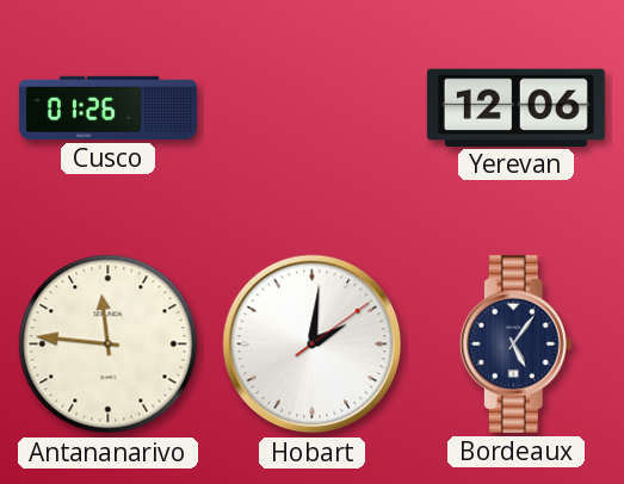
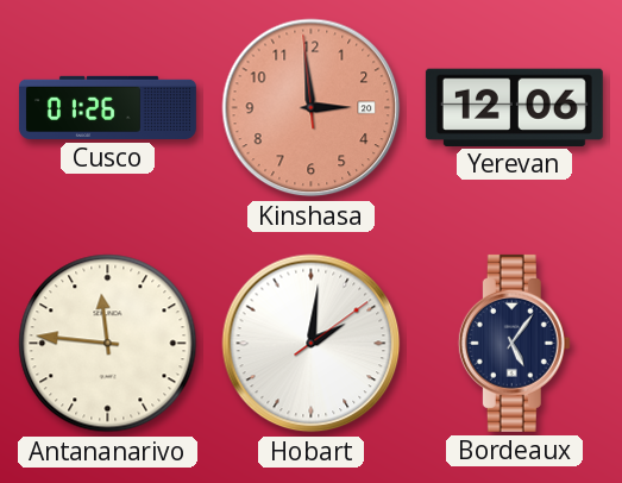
Kinshasa: none -> 2:58 (312, 108)
